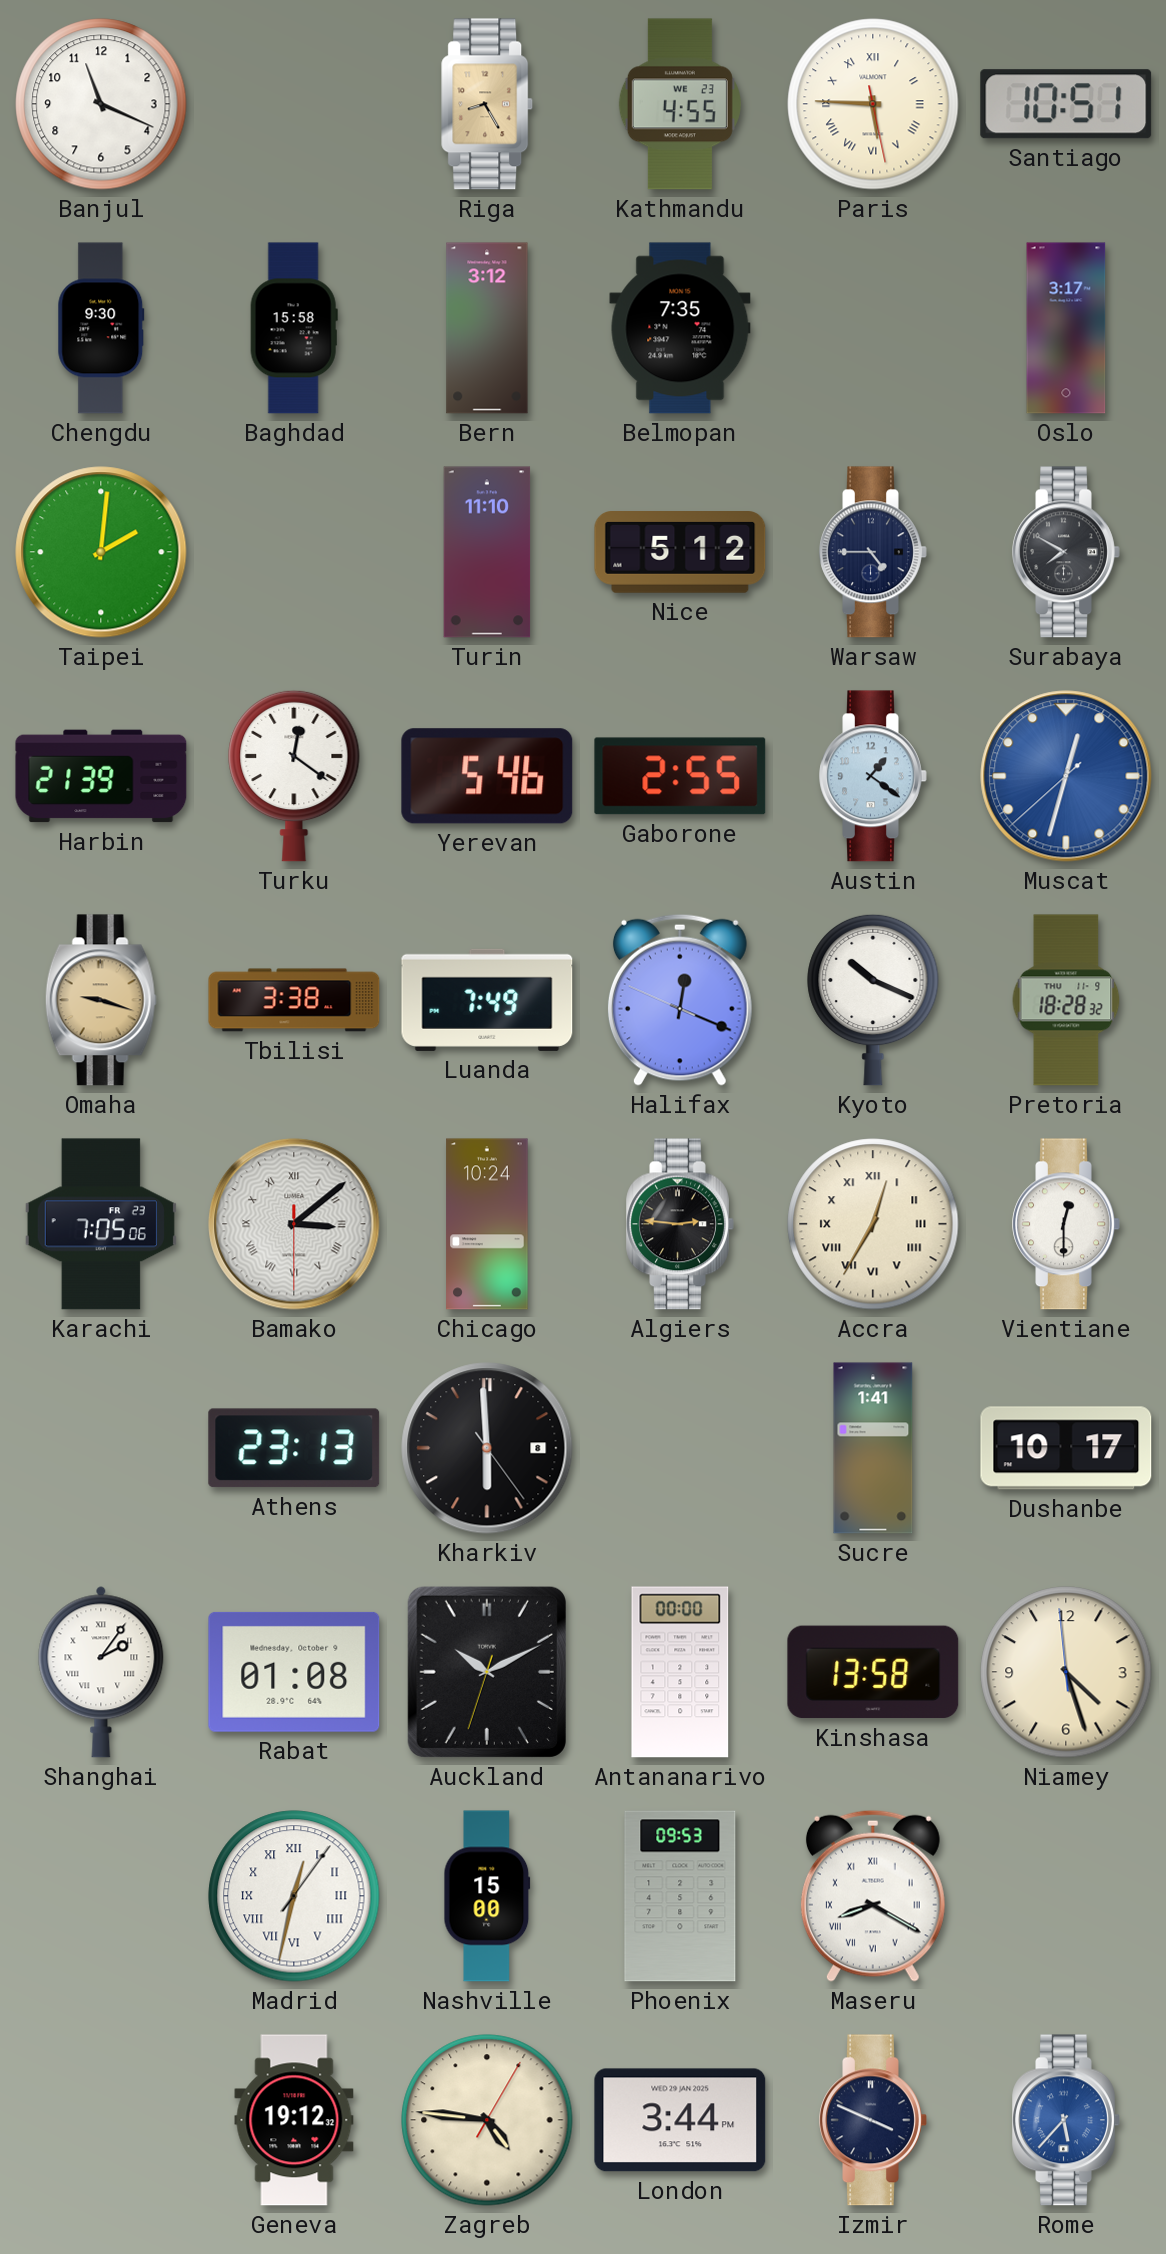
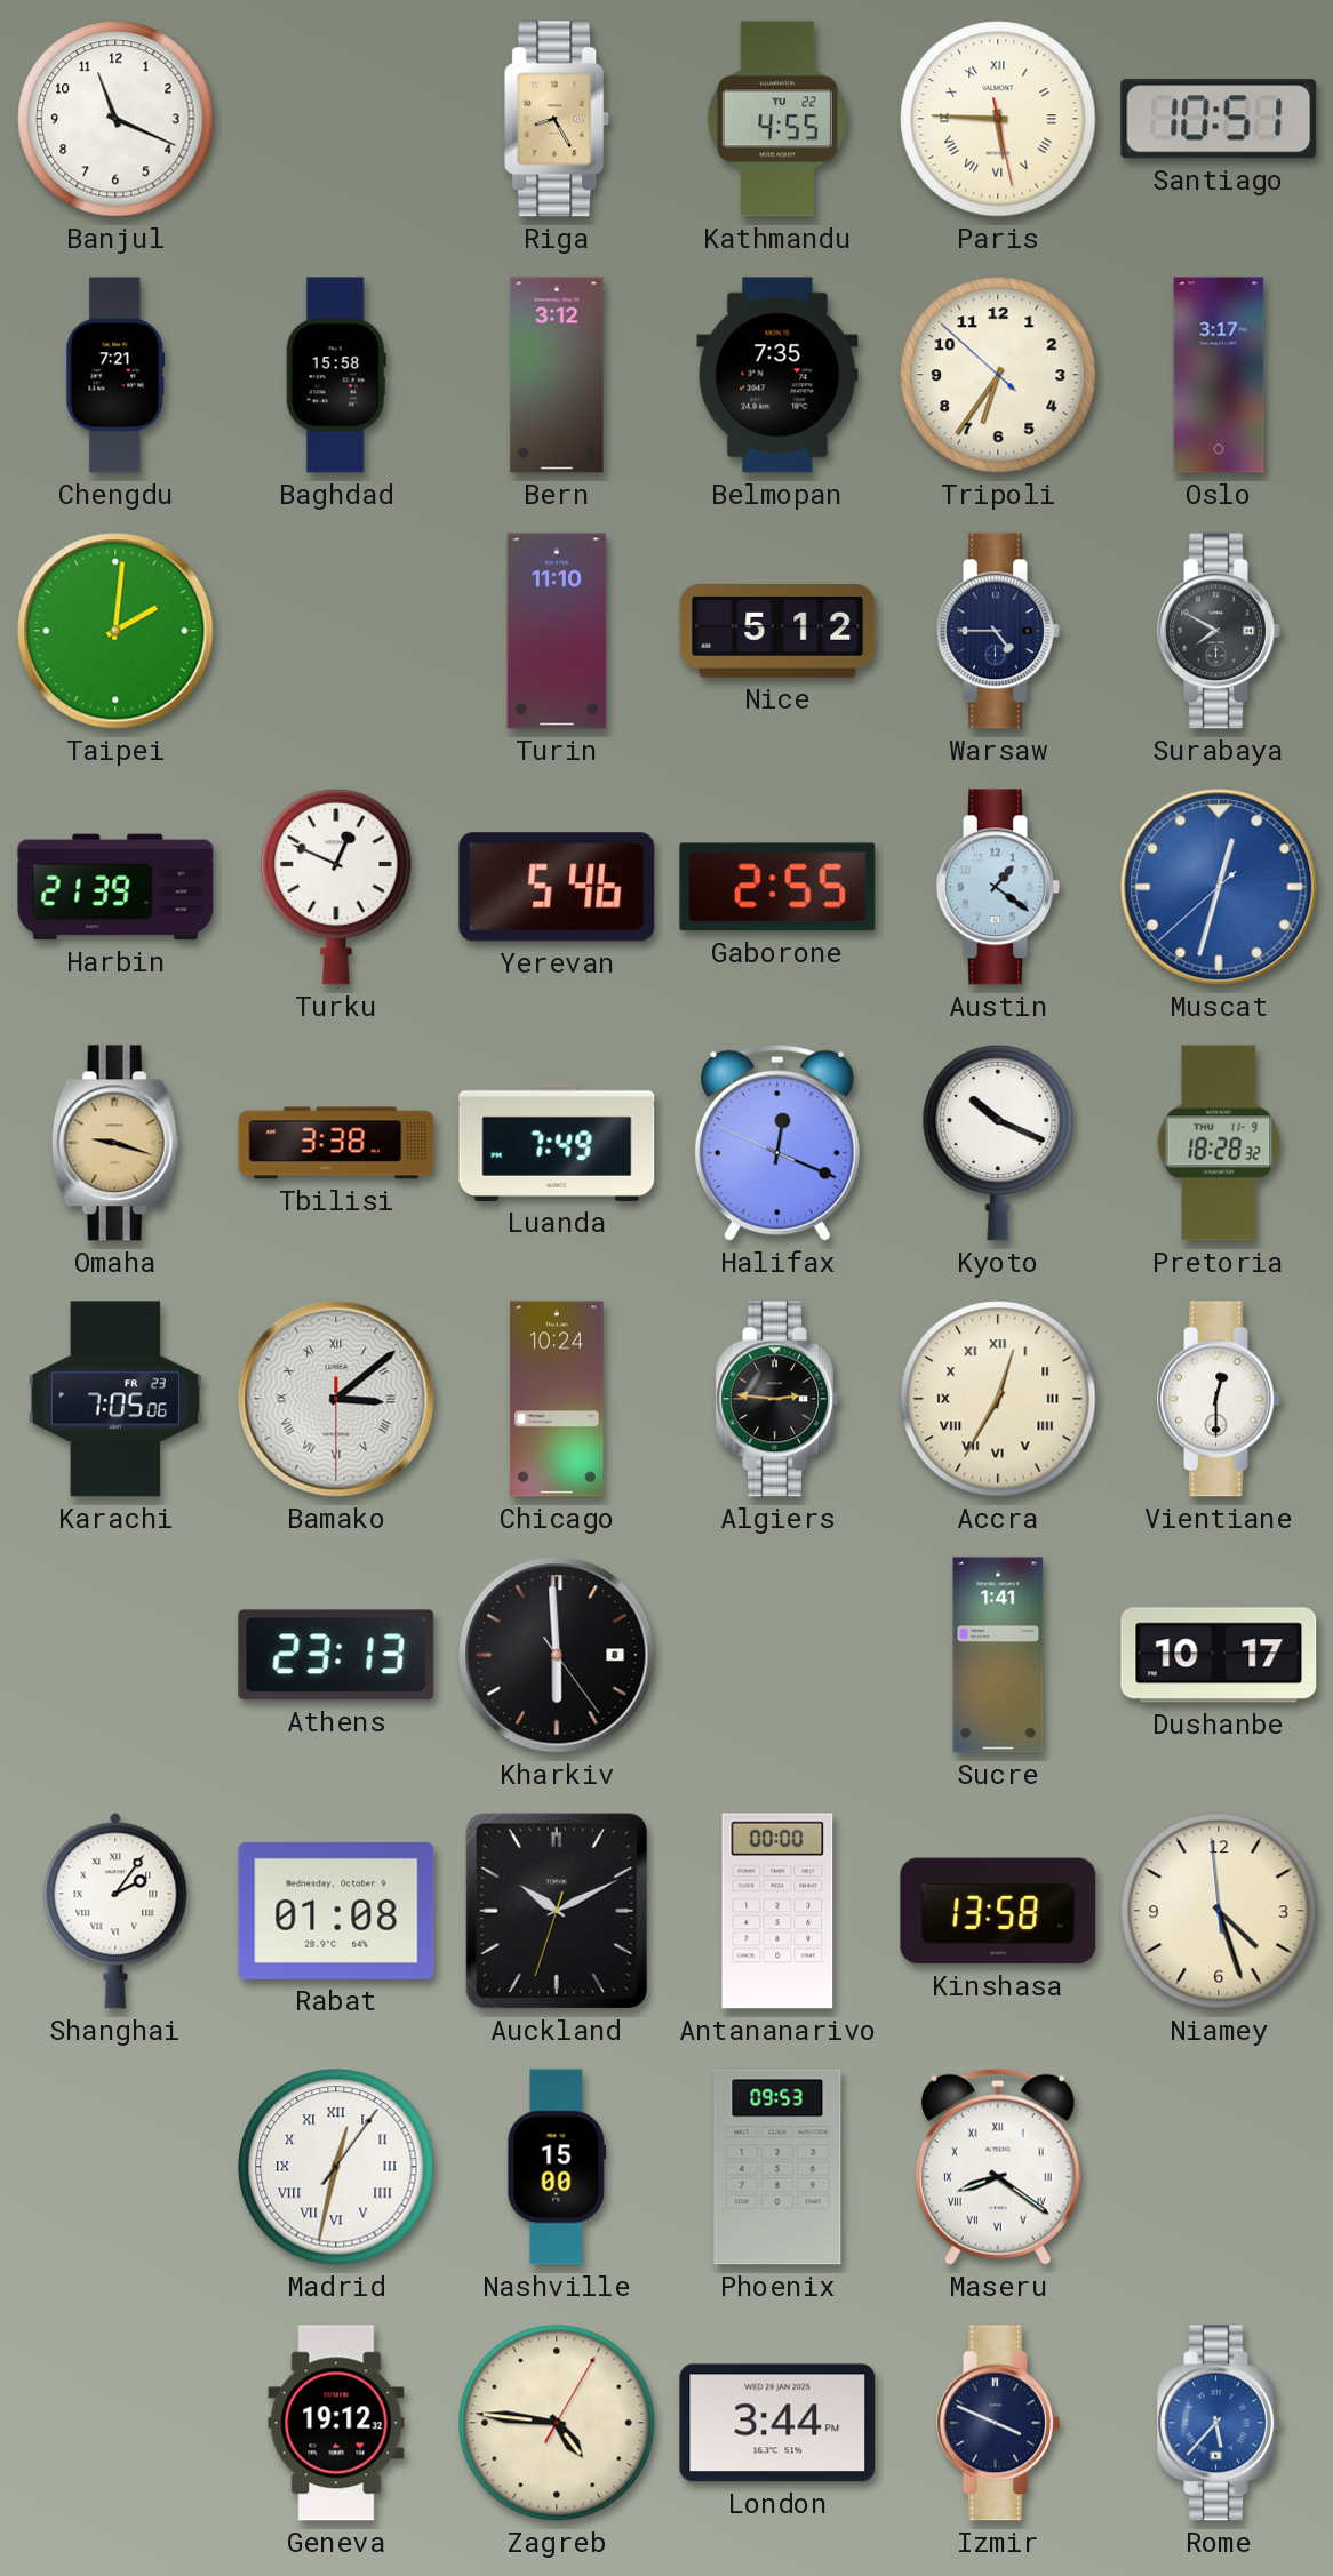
Kathmandu date: WE 23 -> TU 22 (777, 119)
Chengdu: 9:30 -> 7:21 (115, 375)
Tripoli: none -> 6:35 (998, 375)
Turku: 12:21 -> 12:49 (336, 887)
Maseru: 8:20 -> 8:21 (998, 2167)
